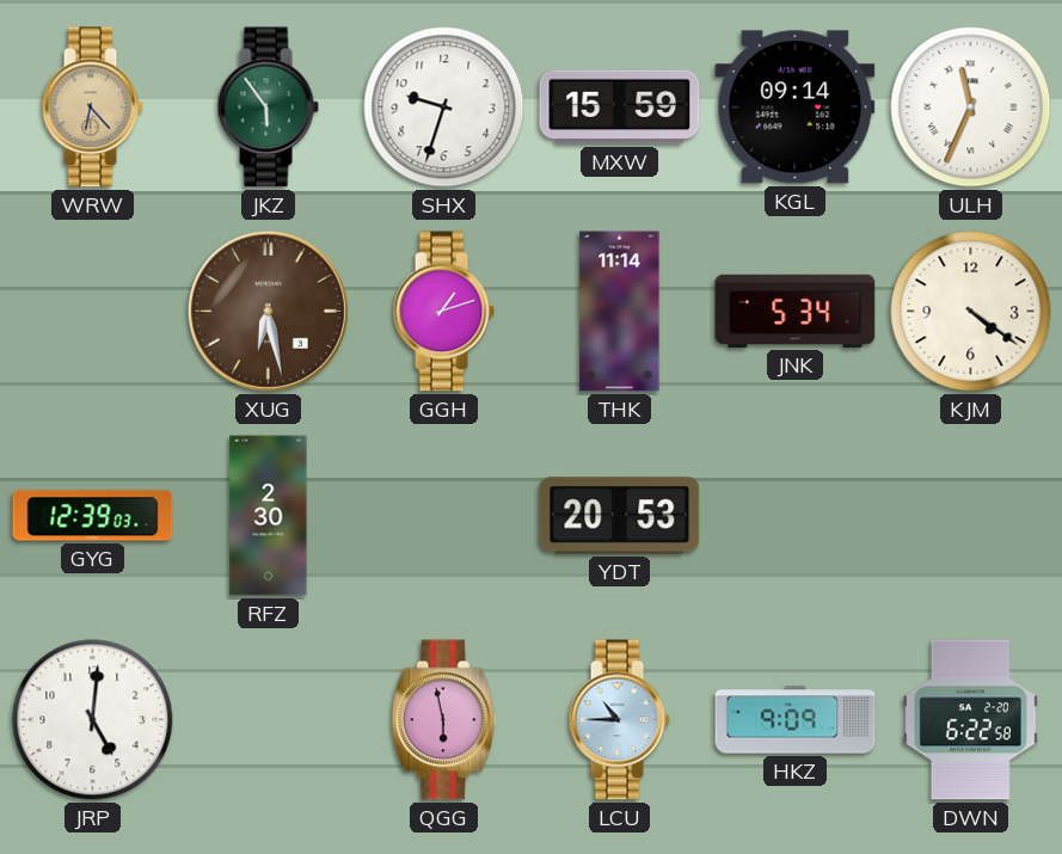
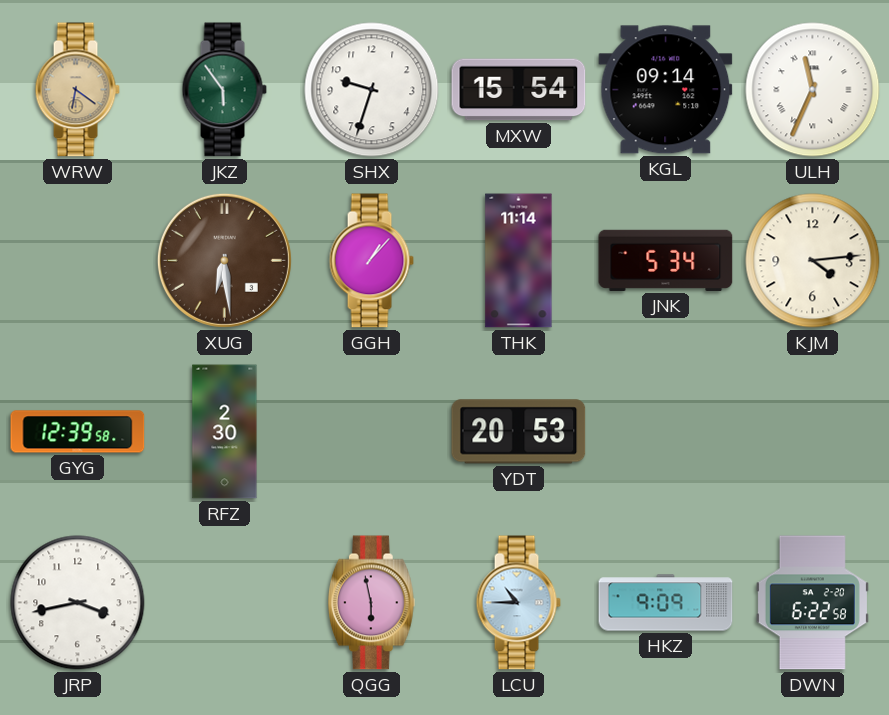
WRW: 6:23 -> 6:21 (77, 90)
MXW: 15:59 -> 15:54 (519, 90)
XUG: 6:28 -> 6:29 (224, 260)
GGH: 1:12 -> 1:07 (371, 261)
KJM: 4:21 -> 4:14 (813, 261)
GYG: 12:39:03 -> 12:39:58 (78, 432)
JRP: 5:01 -> 3:43 (78, 603)
